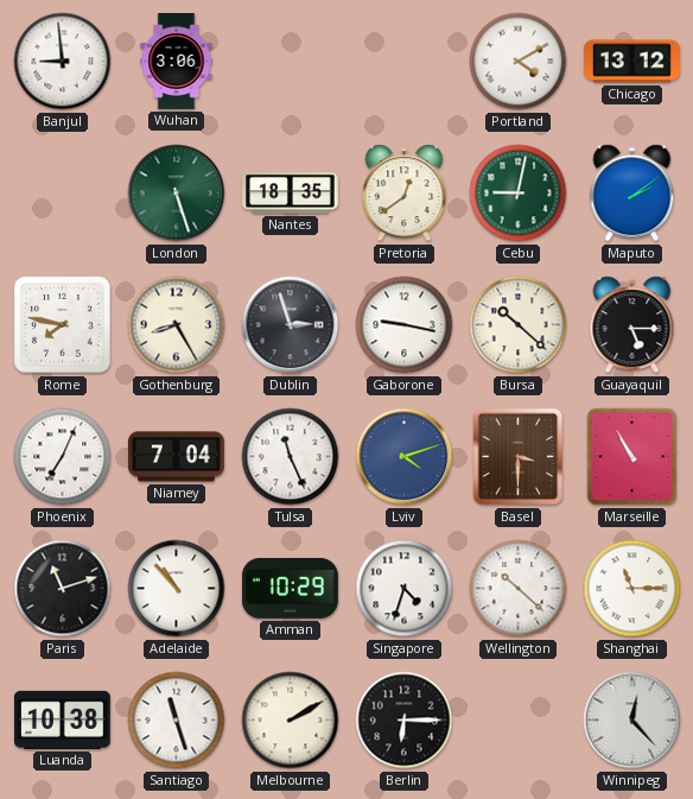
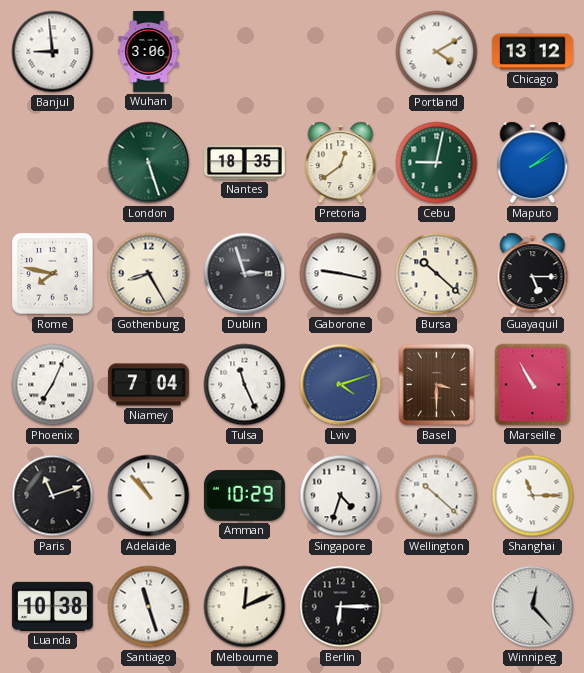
Melbourne: 2:10 -> 12:11 (245, 607)
